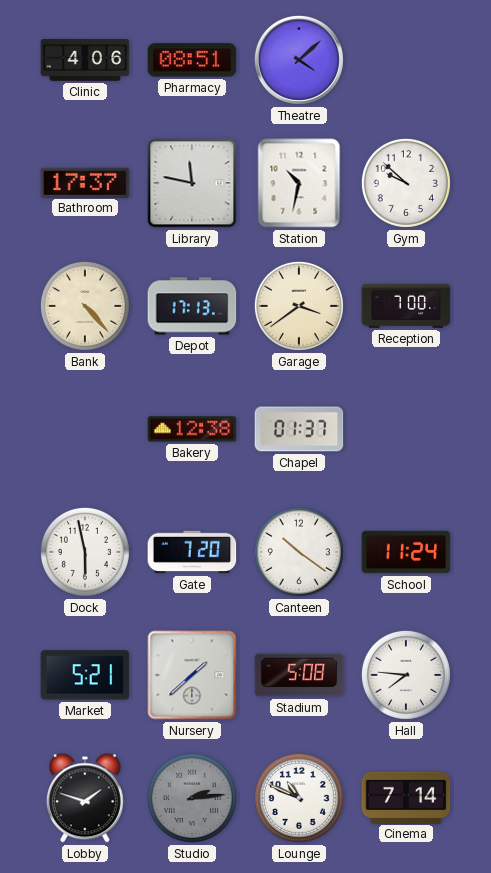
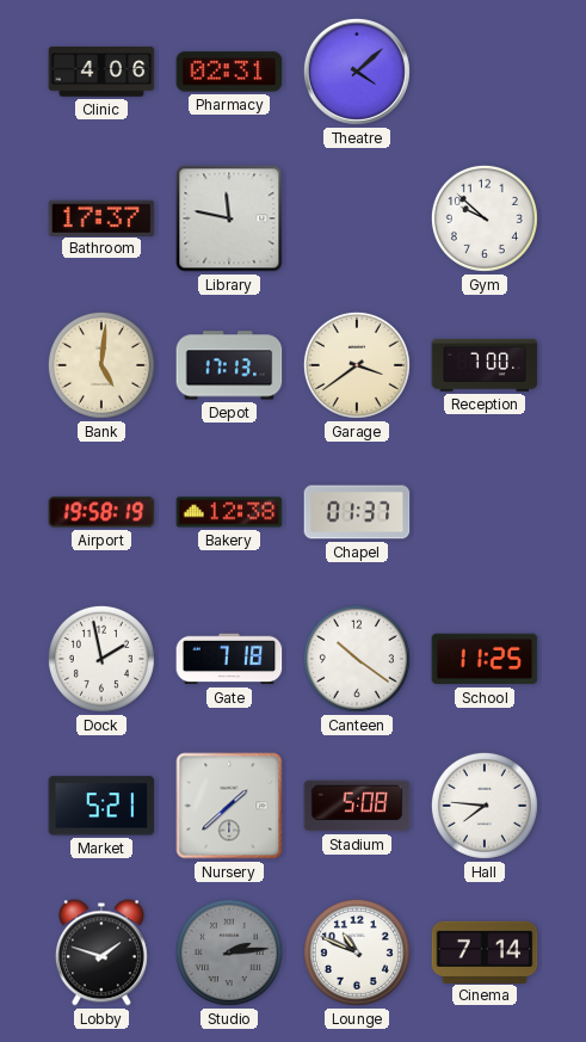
Pharmacy: 08:51 -> 02:31 (229, 72)
Station: 10:32 -> none (299, 183)
Bank: 4:23 -> 5:01 (101, 365)
Airport: none -> 19:58 (101, 512)
Dock: 5:58 -> 1:58 (101, 659)
Gate: 7:20 -> 7:18 (229, 659)
School: 11:24 -> 11:25 (485, 659)
